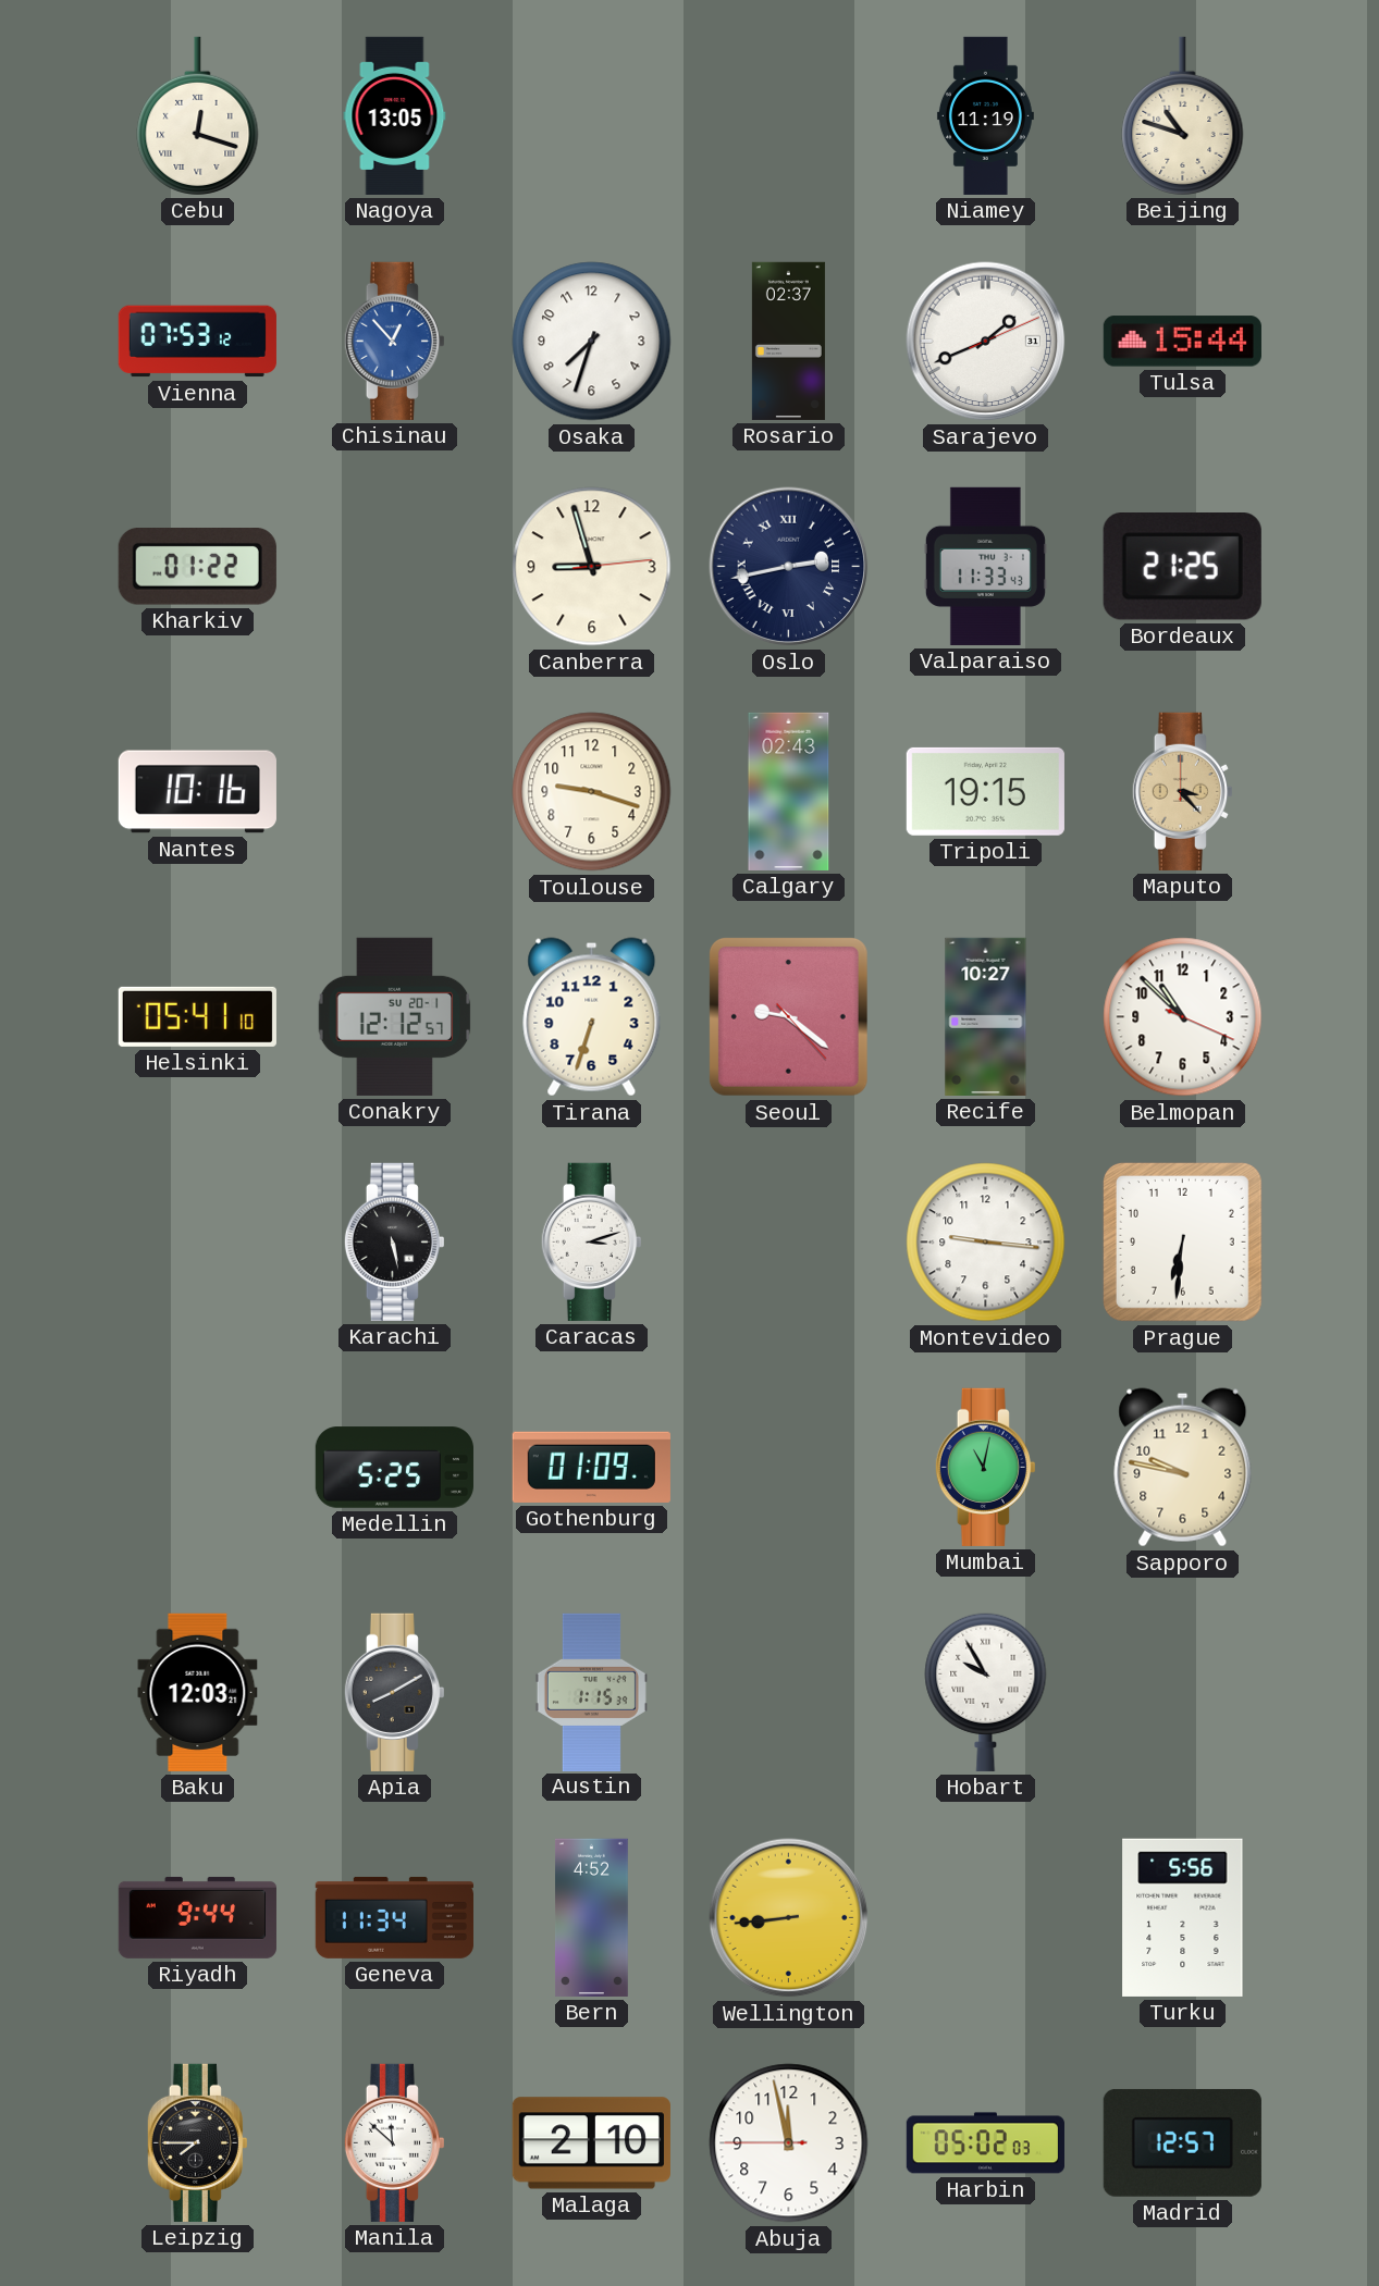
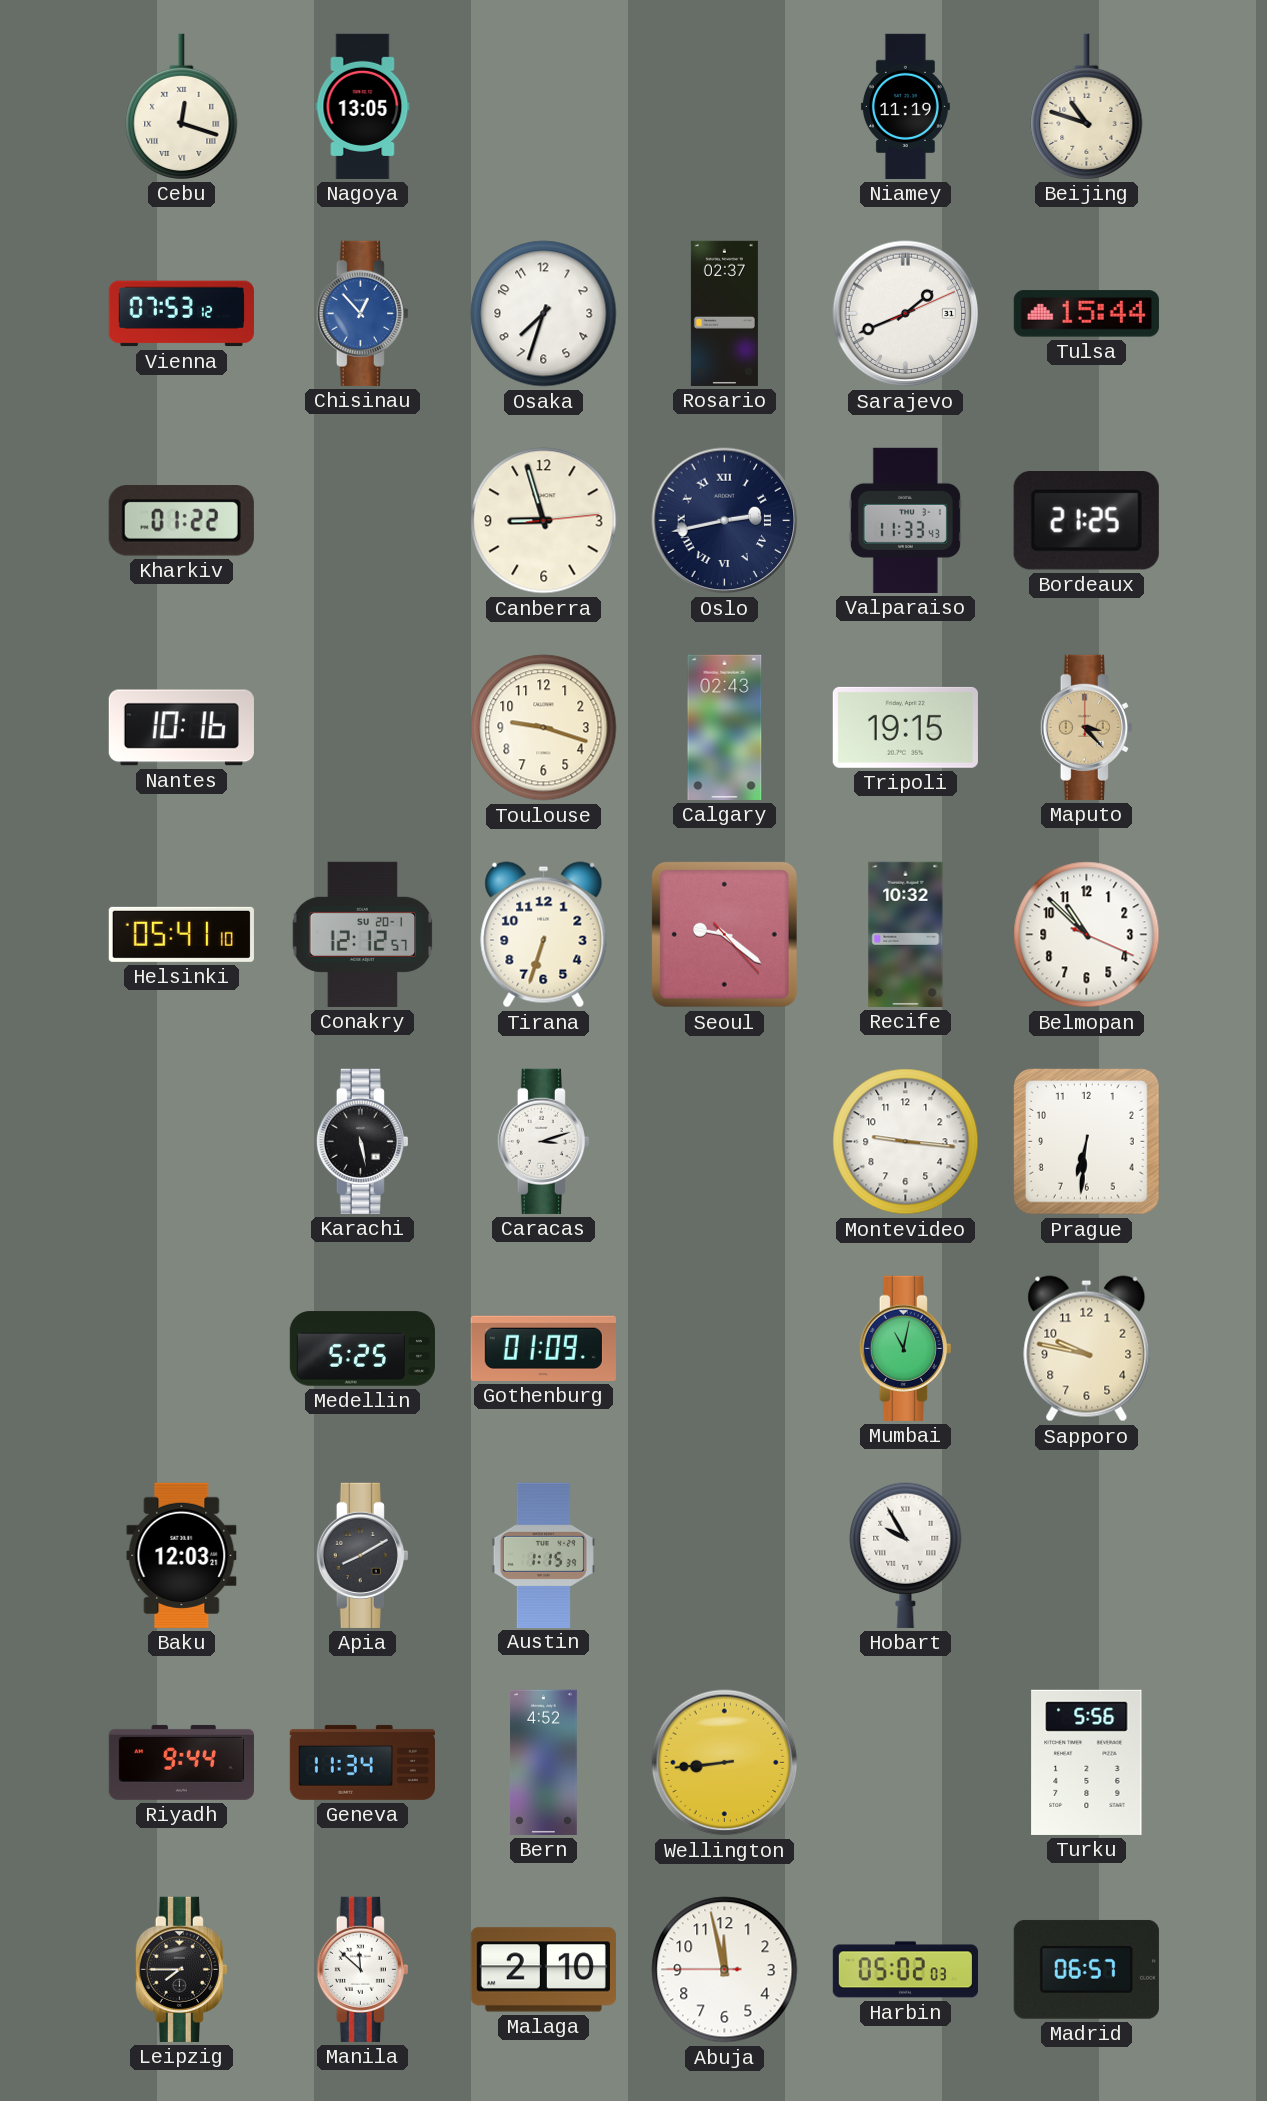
Recife: 10:27 -> 10:32 (906, 934)
Madrid: 12:57 -> 06:57 (1086, 1969)
